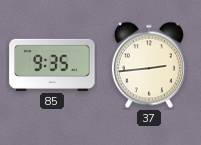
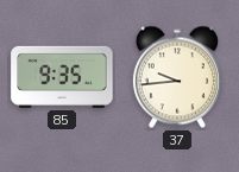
37: 2:44 -> 9:44 (177, 77)
